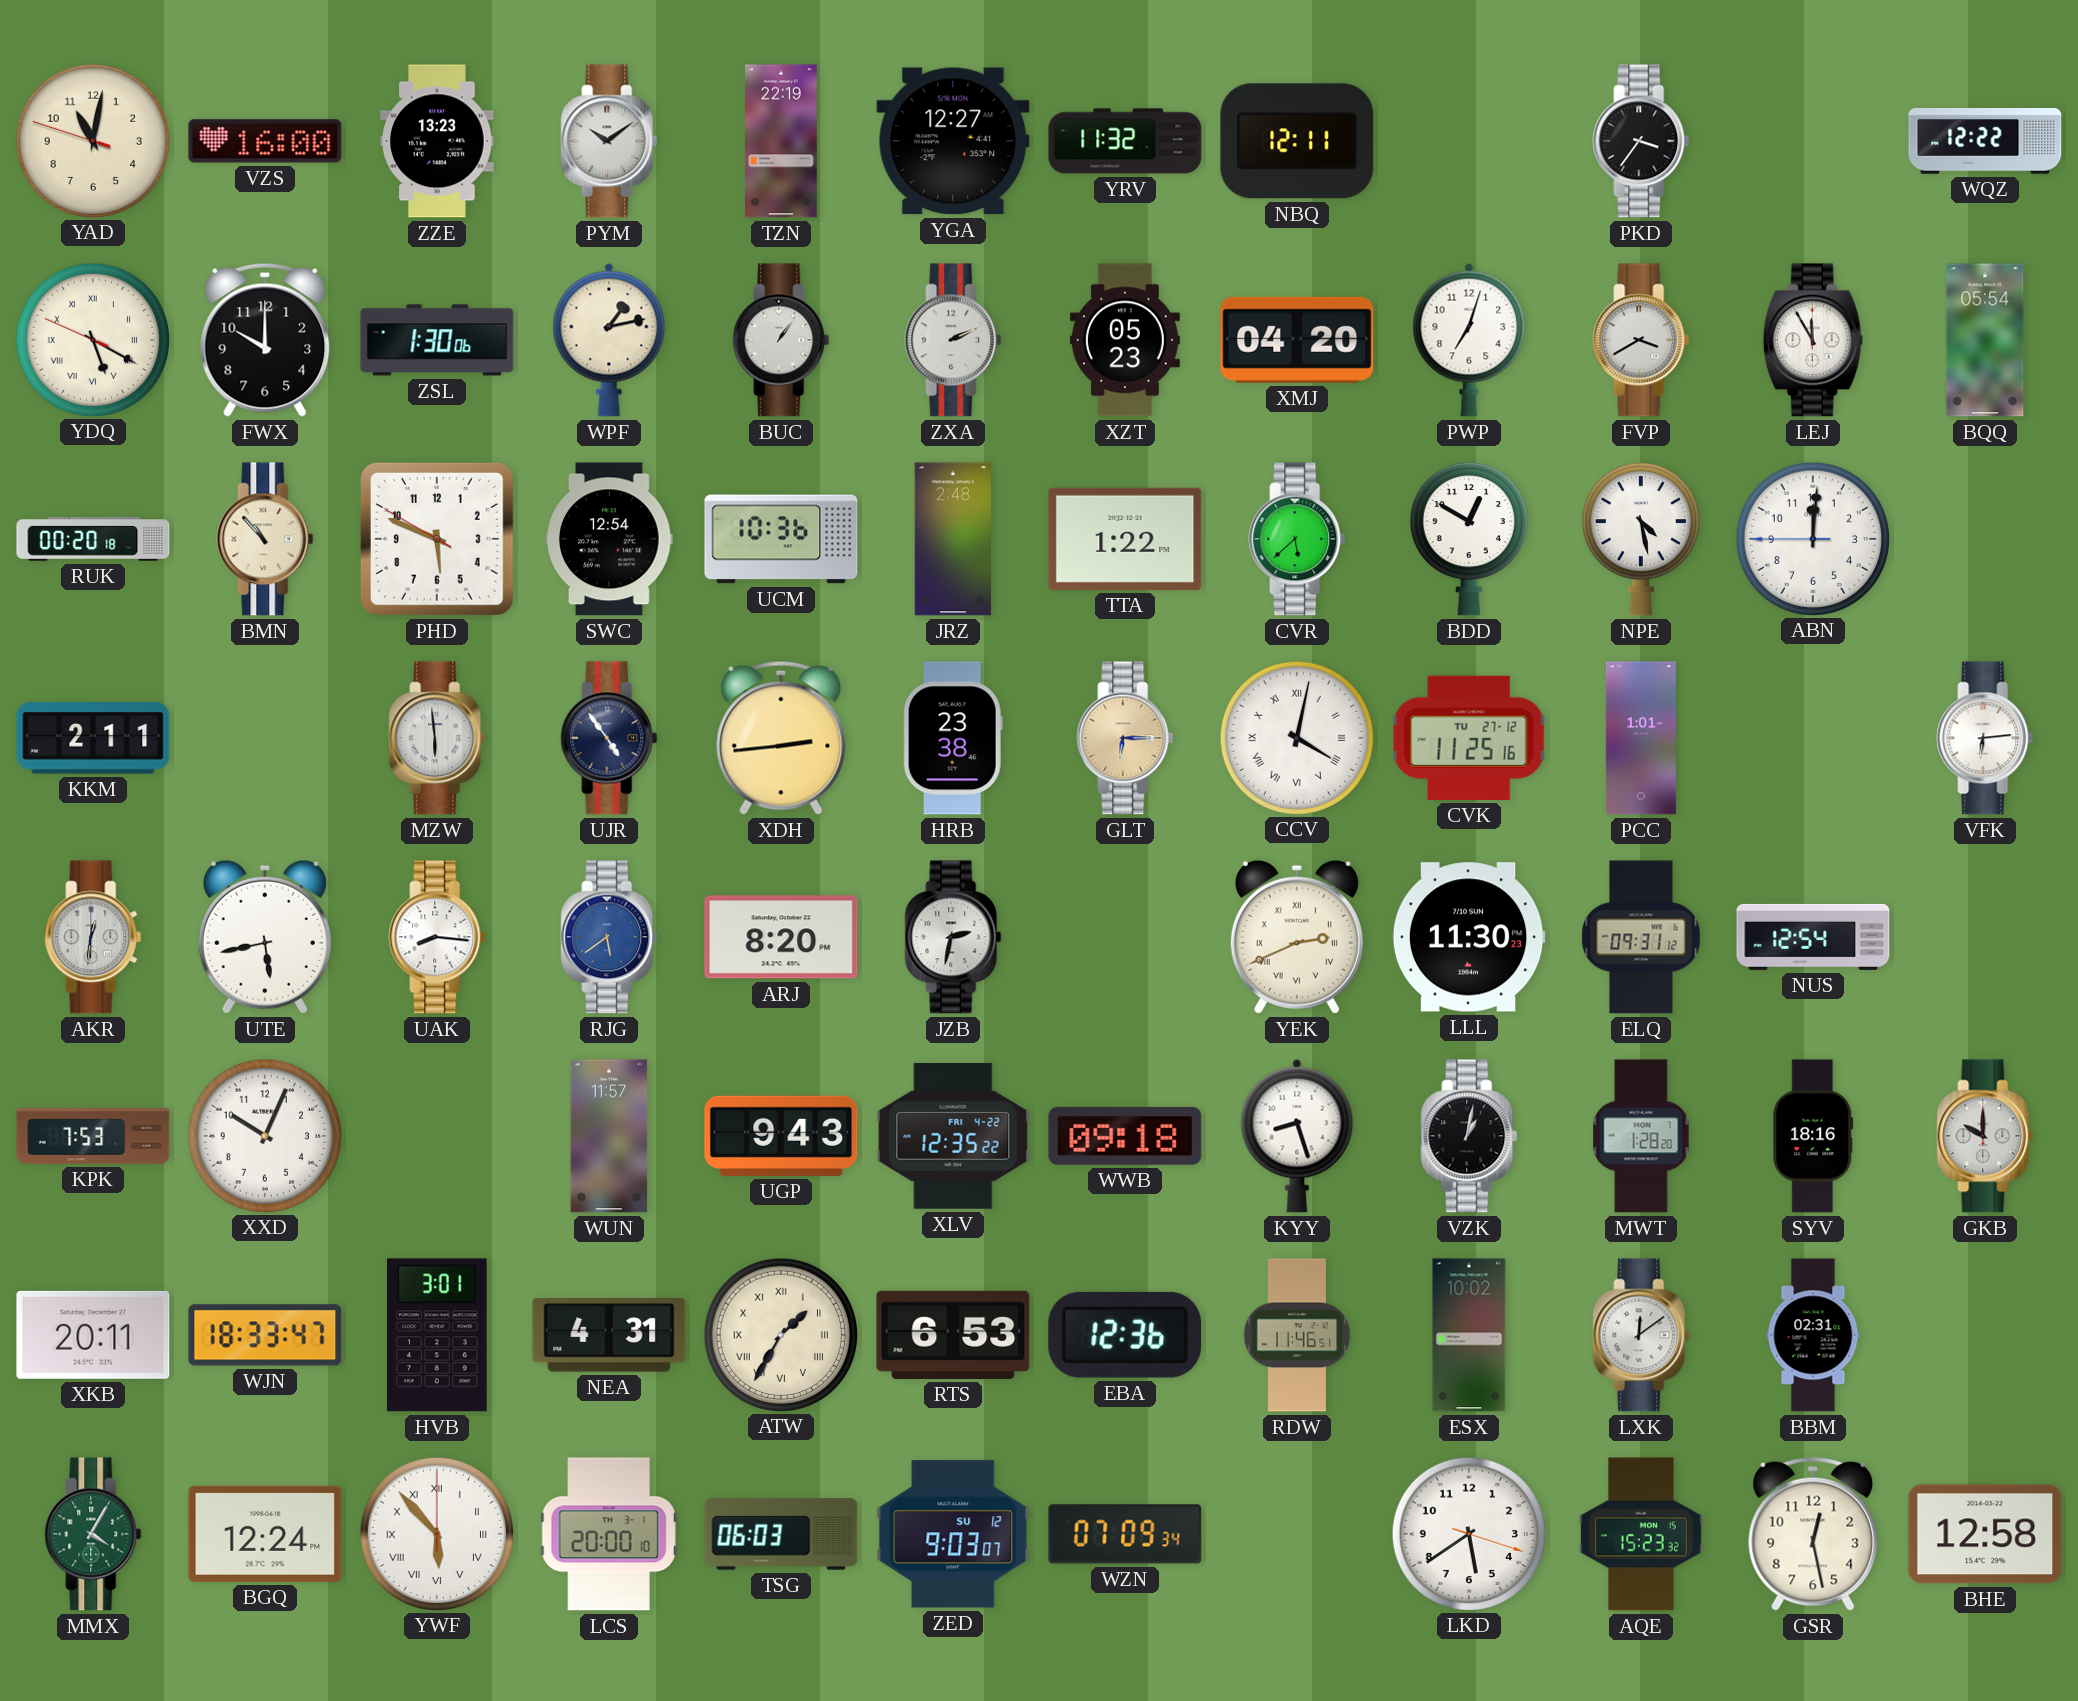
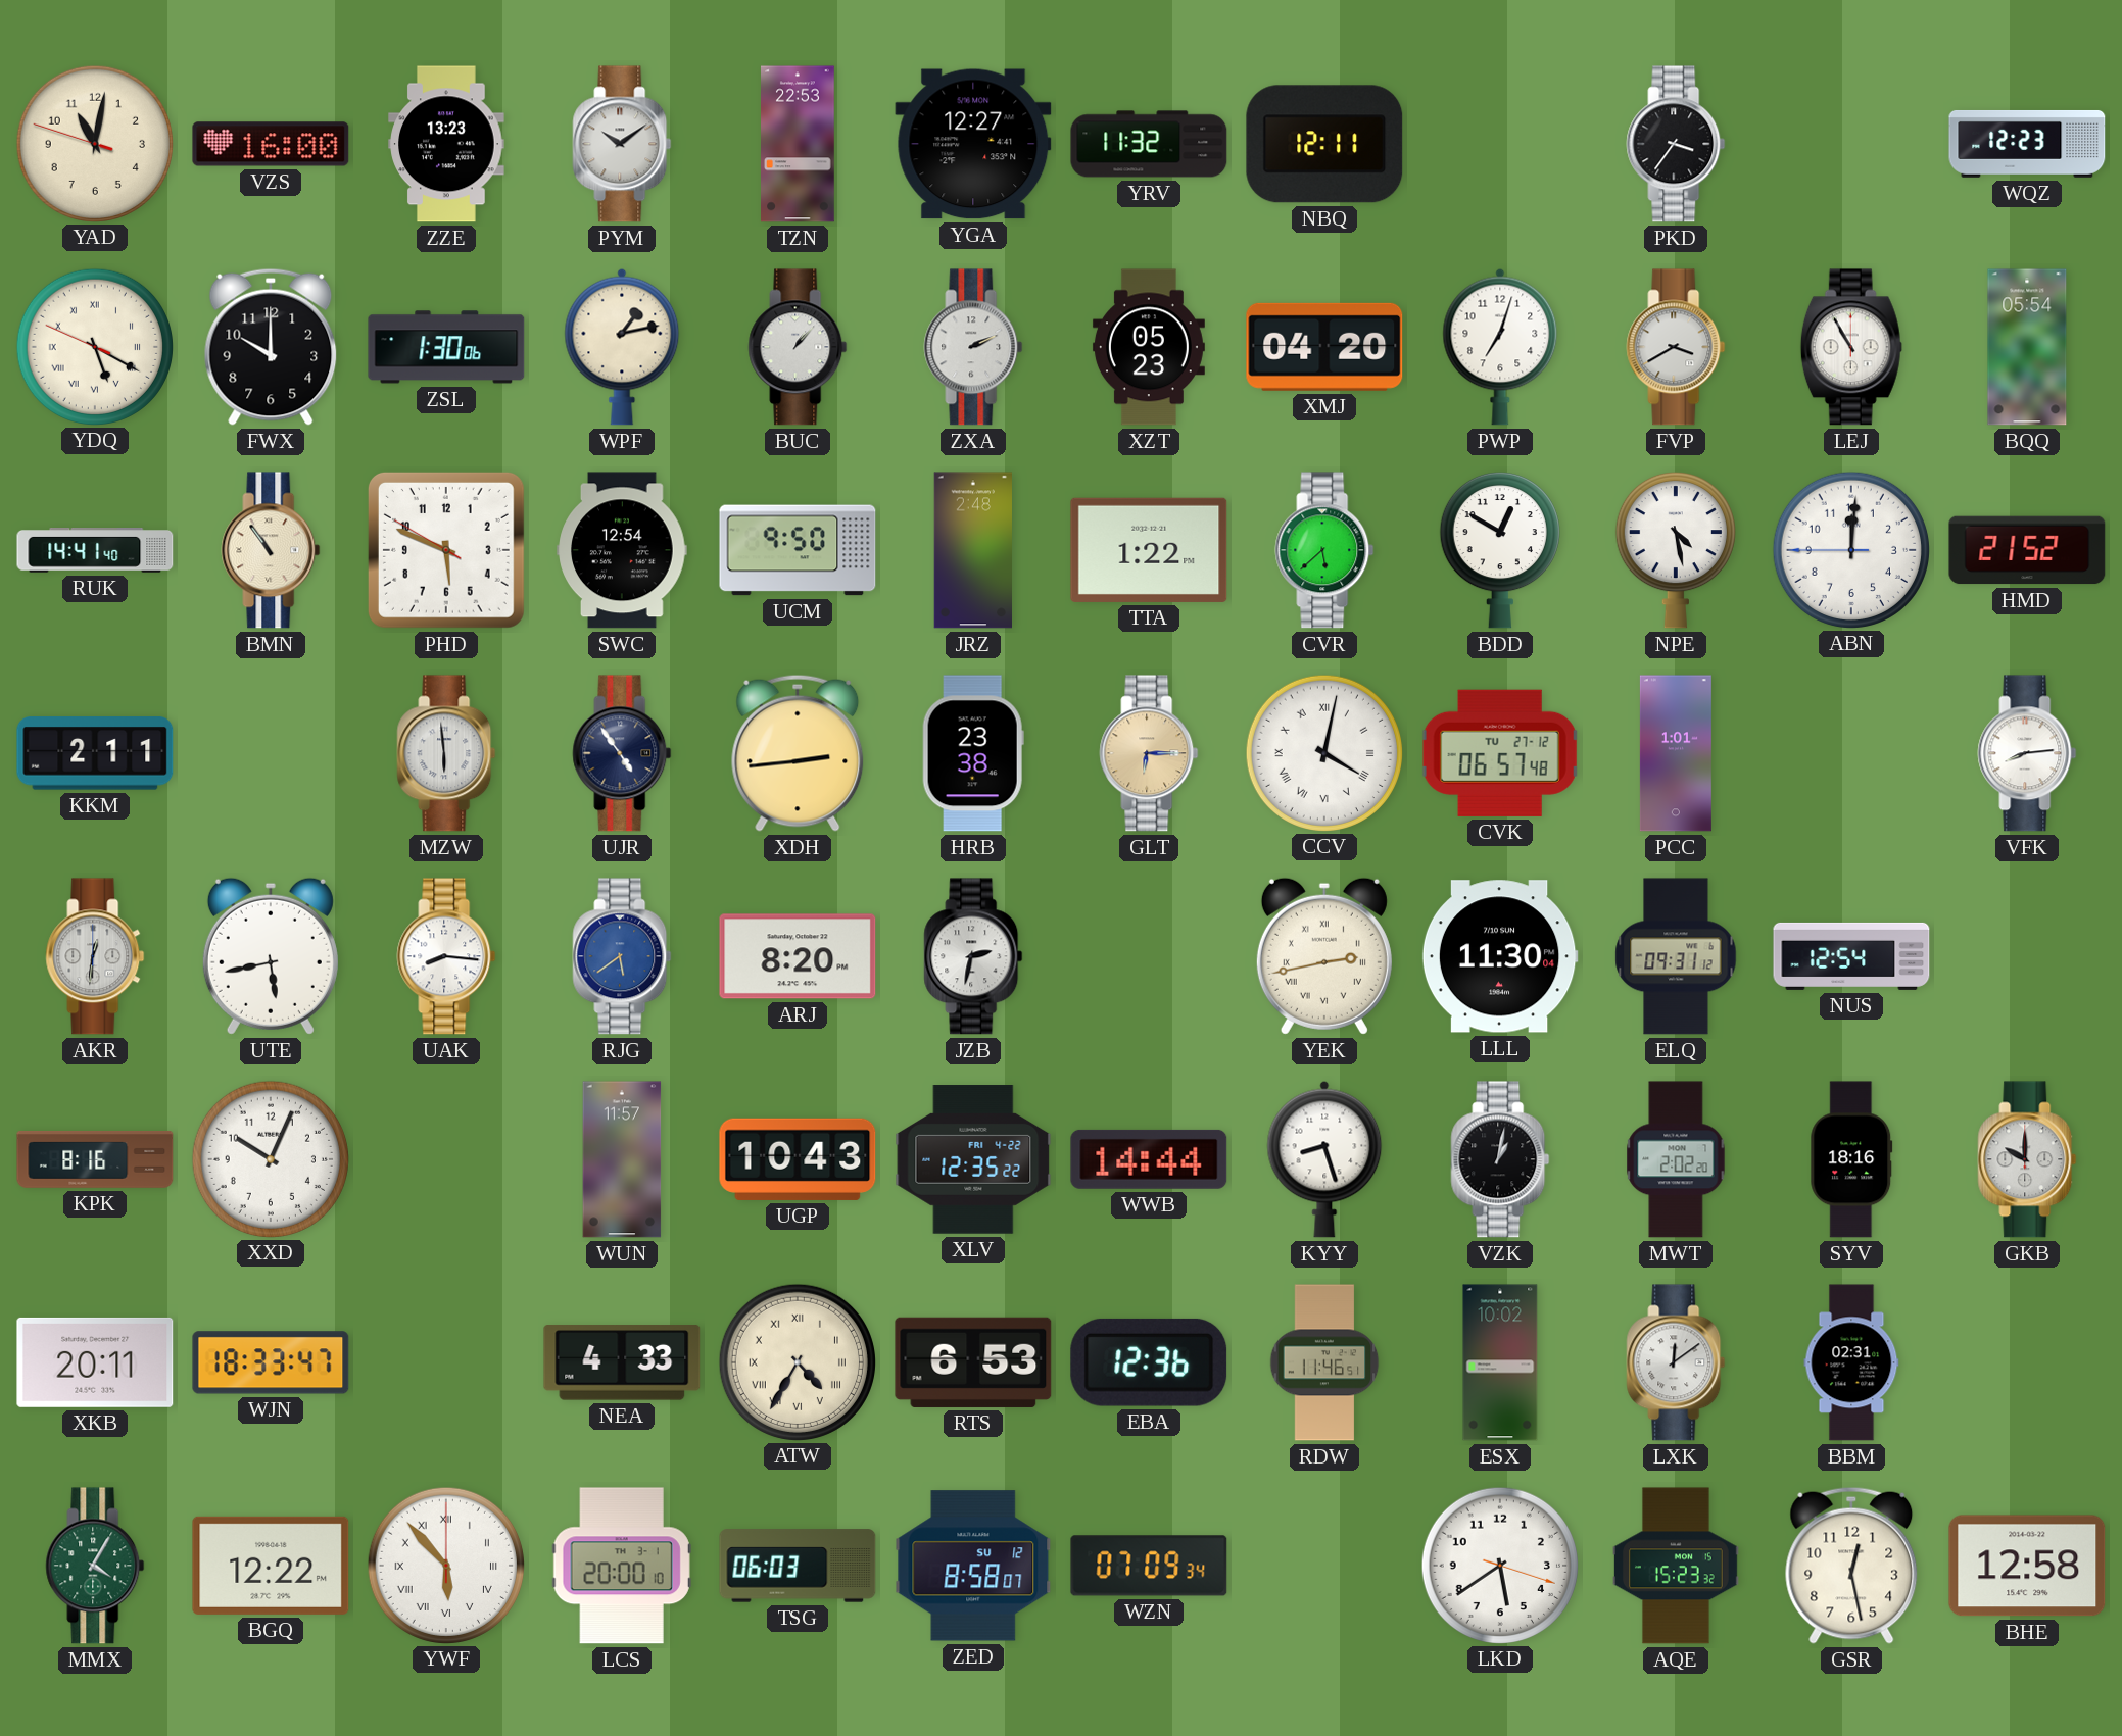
TZN: 22:19 -> 22:53 (799, 144)
WQZ: 12:22 -> 12:23 (2027, 144)
BUC: 1:06 -> 1:07 (798, 347)
LEJ: 11:55 -> 10:55 (1851, 347)
RUK: 00:20 -> 14:41 (95, 551)
BMN: 10:53 -> 10:54 (271, 550)
UCM: 10:36 -> 9:50 (798, 550)
HMD: none -> 21:52 (2027, 550)
CVK: 11:25 -> 06:57 (1500, 753)
VFK: 6:14 -> 8:14 (2027, 753)
YEK: 2:41 -> 2:43 (1324, 956)
LLL: 11:30:23 -> 11:30:04 (1500, 956)
KPK: 7:53 -> 8:16 (95, 1159)
UGP: 9:43 -> 10:43 (798, 1159)
WWB: 09:18 -> 14:44 (1149, 1159)
MWT: 1:28 -> 2:02 (1676, 1159)
HVB: 3:01 -> none (438, 1335)
NEA: 4:31 -> 4:33 (622, 1362)
ATW: 1:35 -> 4:35 (797, 1361)
BGQ: 12:24 -> 12:22 (271, 1566)
ZED: 9:03 -> 8:58 (973, 1566)
